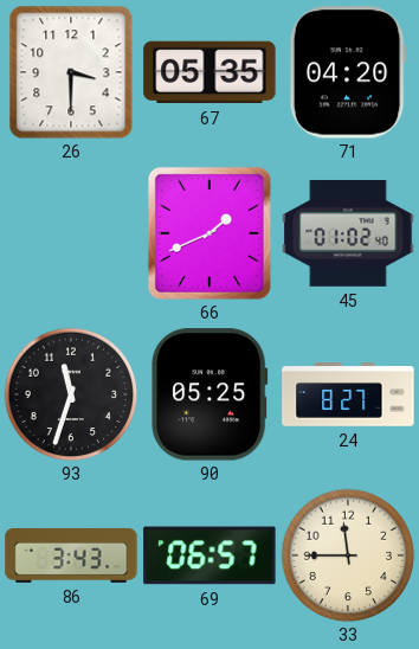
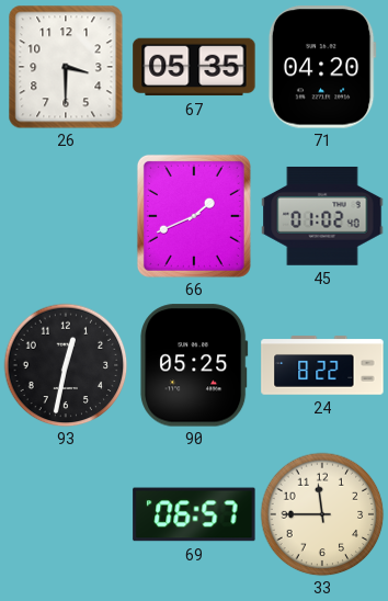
93: 11:33 -> 12:32 (66, 365)
24: 8:27 -> 8:22 (322, 365)
86: 3:43 -> none (71, 555)
